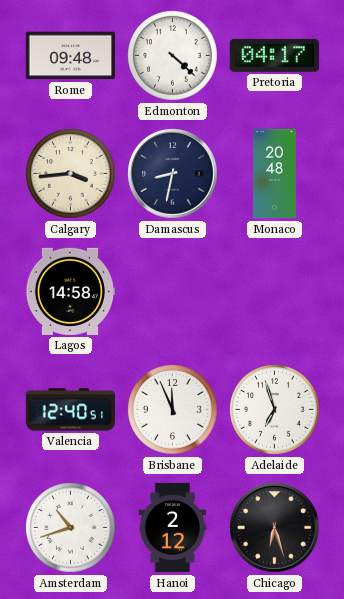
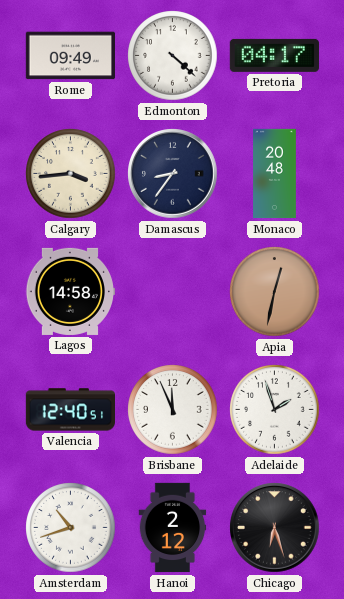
Rome: 09:48 -> 09:49 (70, 56)
Damascus: 8:32 -> 8:36 (173, 174)
Apia: none -> 12:32 (275, 292)
Adelaide: 6:57 -> 1:57 (275, 410)
